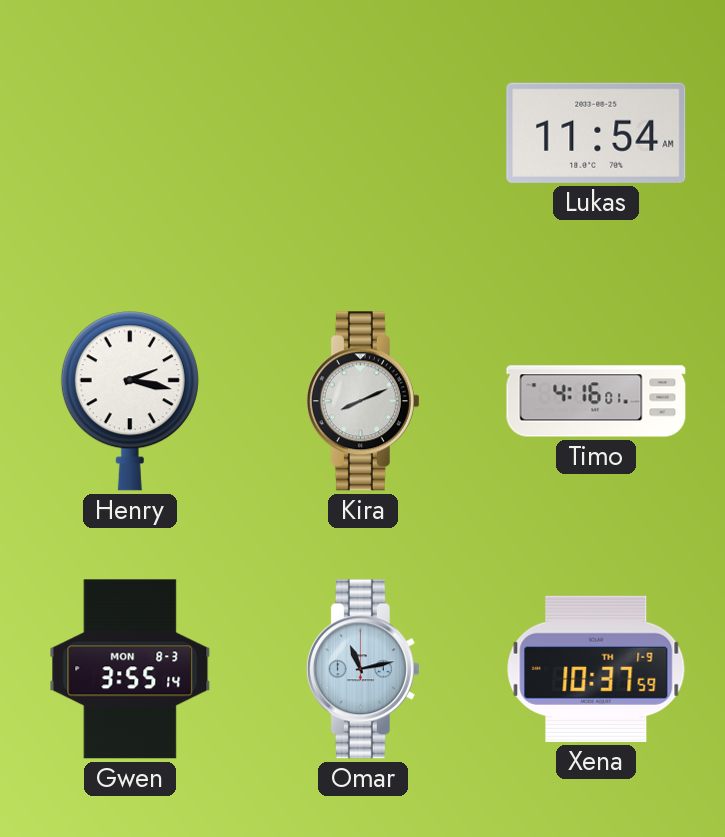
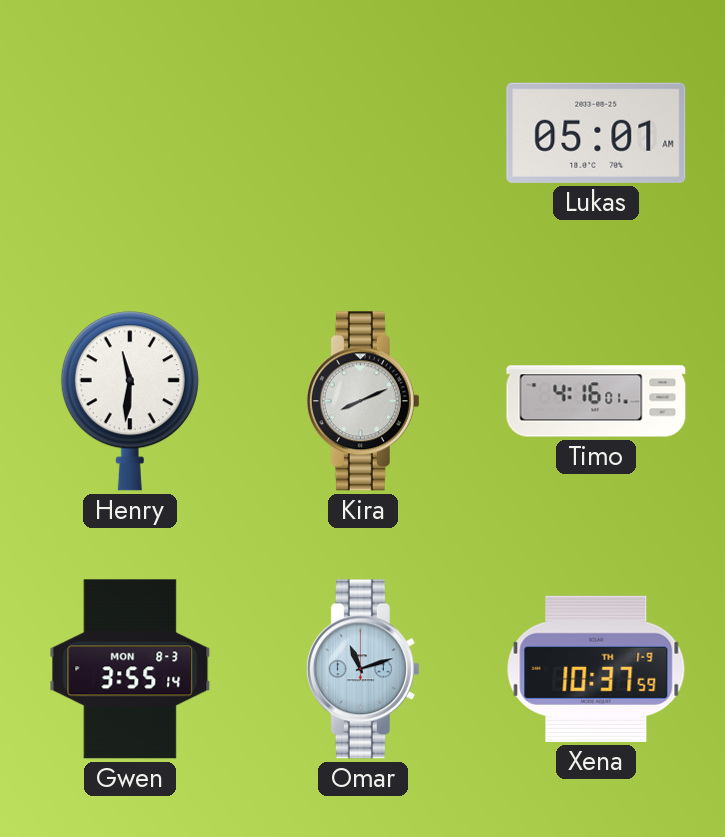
Lukas: 11:54 -> 05:01 (596, 133)
Henry: 2:17 -> 11:31 (130, 401)
Omar: 11:13 -> 11:12 (363, 669)
